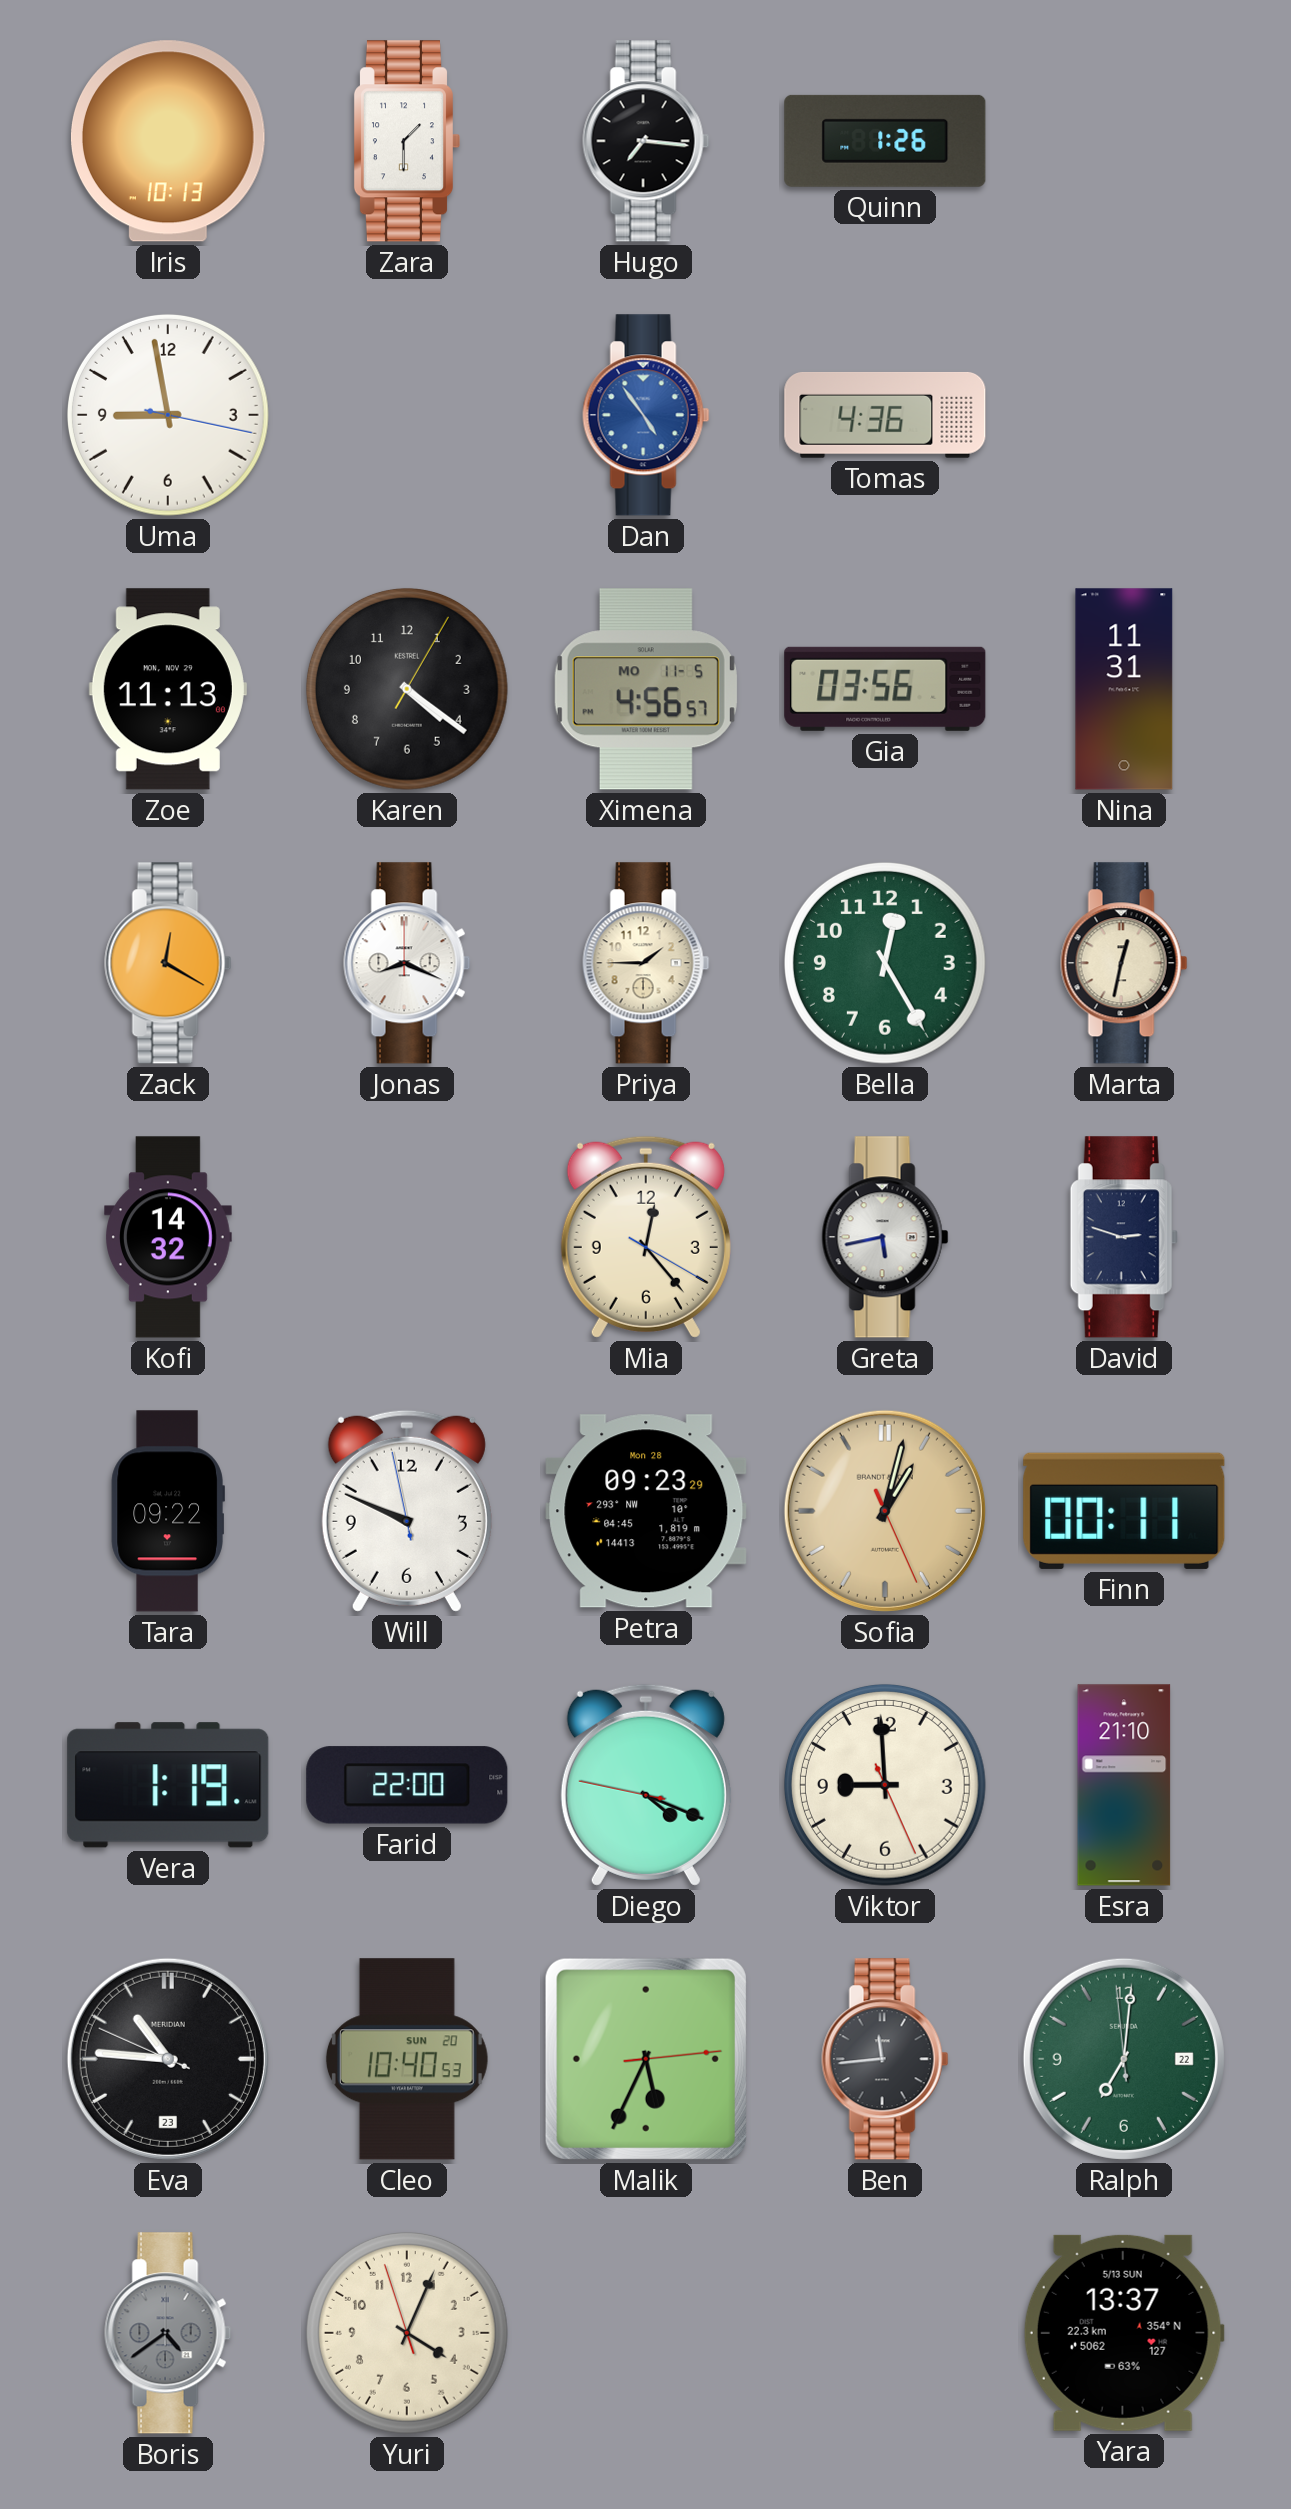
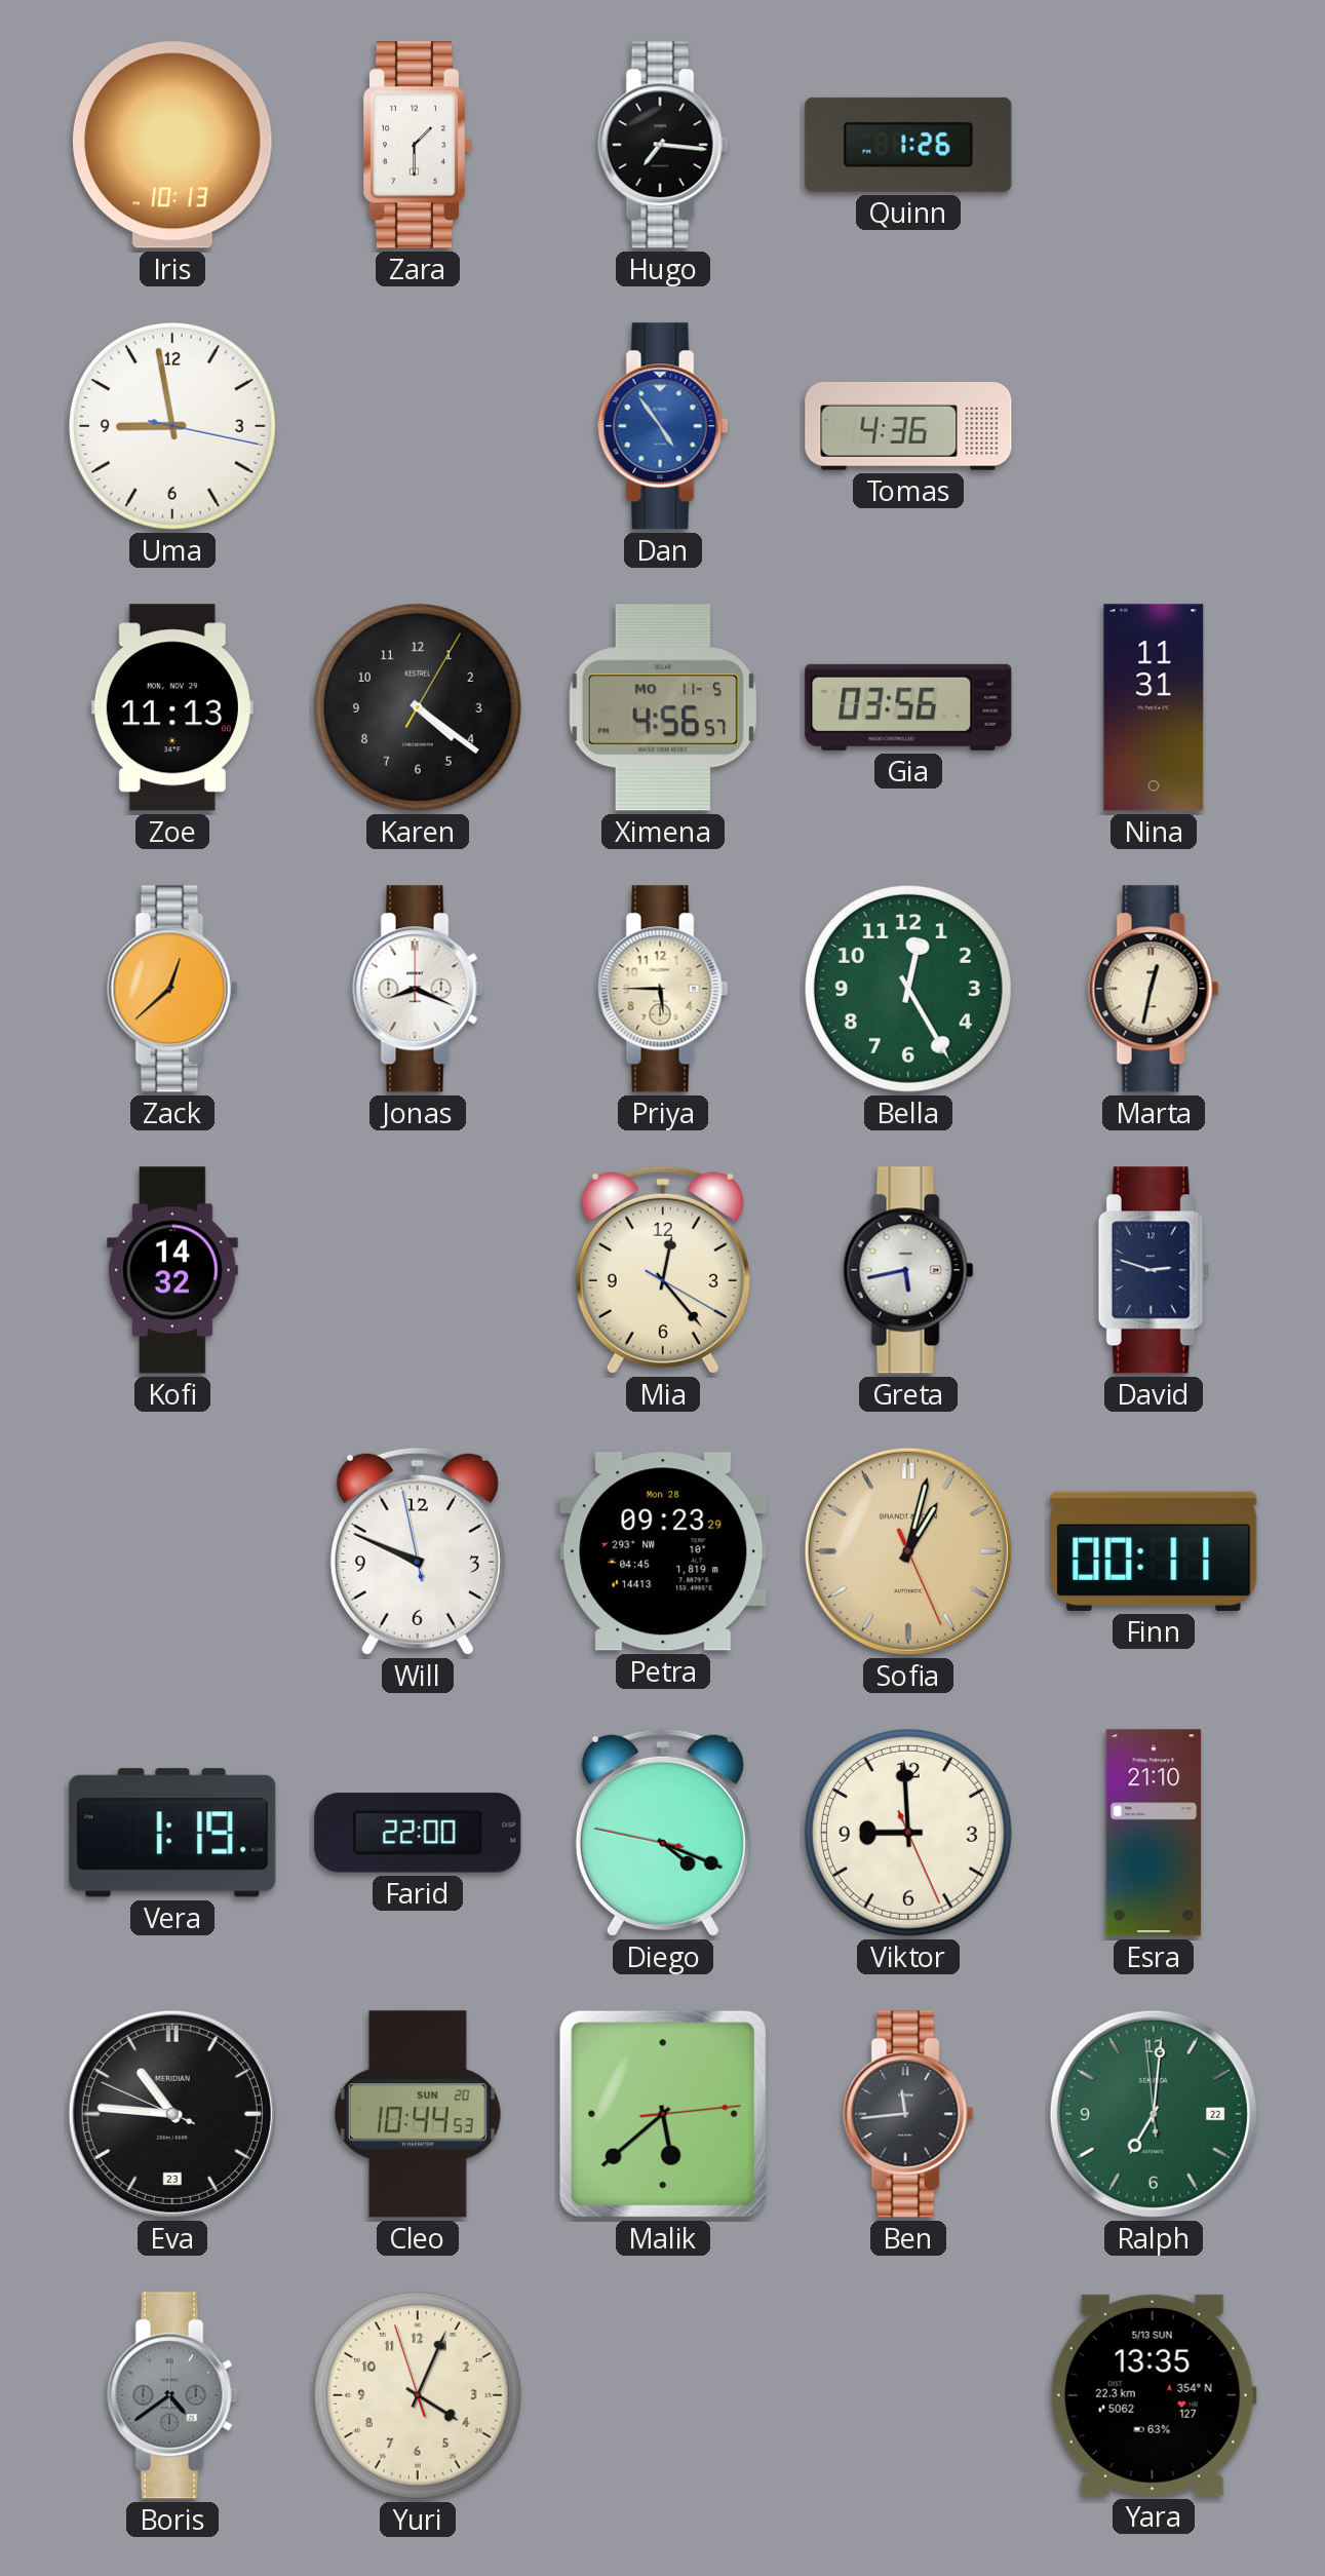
Zack: 12:20 -> 12:38 (172, 989)
Priya: 1:45 -> 5:45 (663, 989)
Tara: 09:22 -> none (168, 1511)
Cleo: 10:40 -> 10:44 (418, 2114)
Malik: 5:34 -> 5:38 (663, 2114)
Yara: 13:37 -> 13:35 (1154, 2395)
